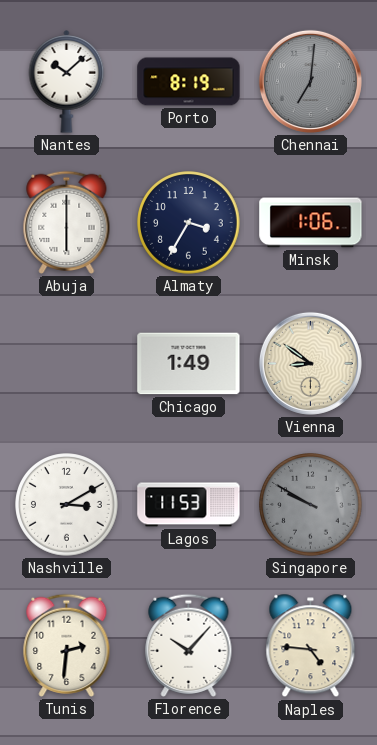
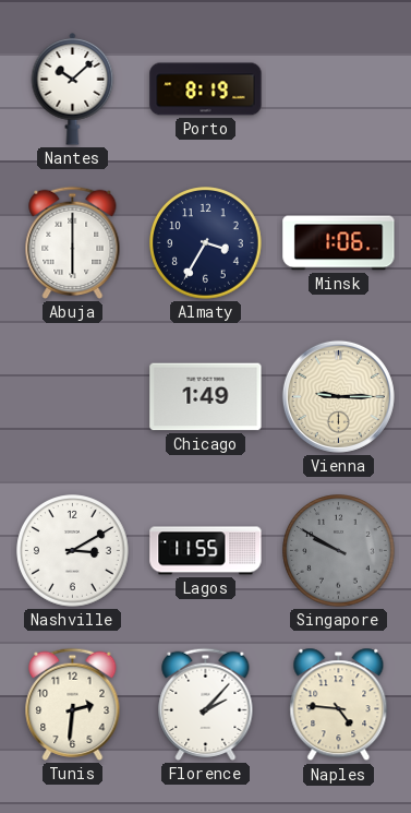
Chennai: 7:01 -> none (310, 81)
Vienna: 8:51 -> 9:15 (338, 396)
Lagos: 11:53 -> 11:55 (206, 551)
Florence: 10:07 -> 2:07 (206, 704)
